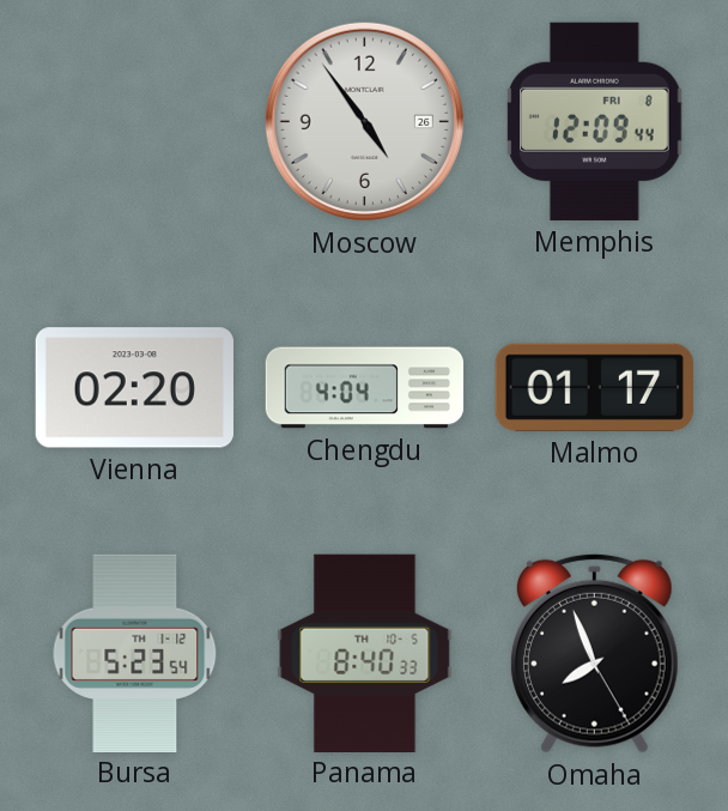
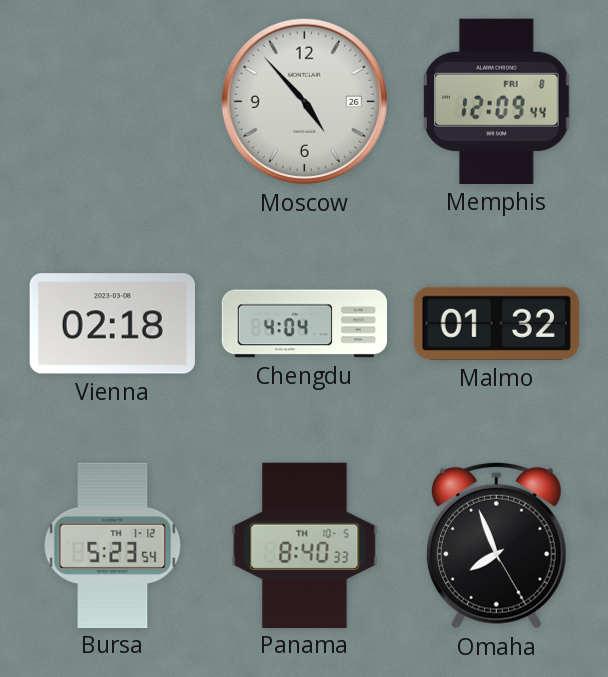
Moscow: 4:54 -> 4:53 (304, 101)
Vienna: 02:20 -> 02:18 (112, 324)
Malmo: 01:17 -> 01:32 (496, 323)
